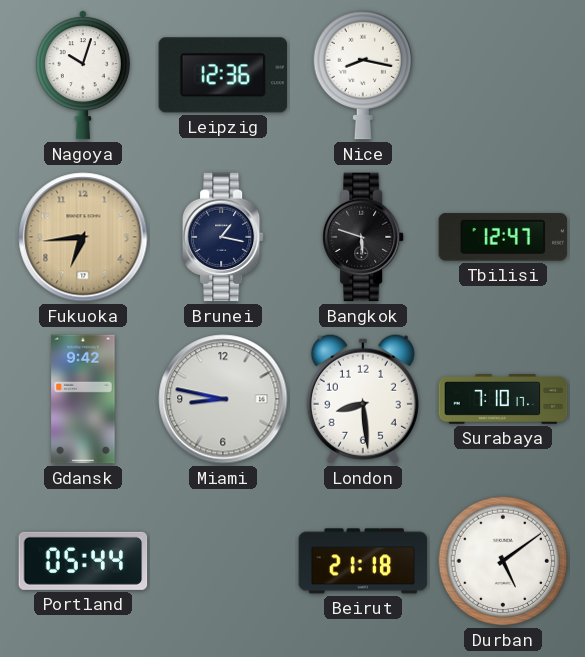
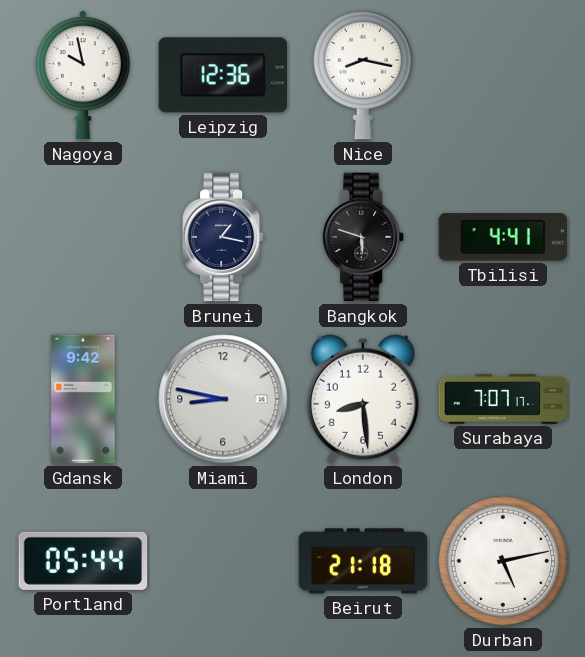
Nagoya: 10:03 -> 9:58 (83, 75)
Fukuoka: 6:44 -> none (83, 237)
Tbilisi: 12:47 -> 4:41 (503, 237)
Surabaya: 7:10 -> 7:07 (503, 399)
Durban: 5:09 -> 5:13 (503, 561)
